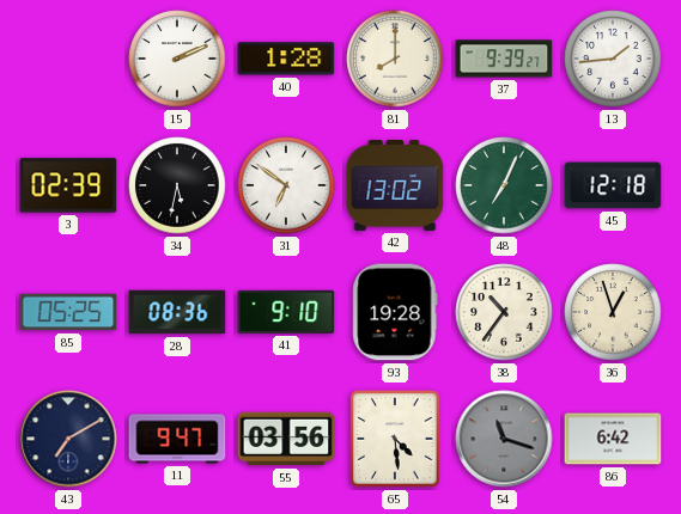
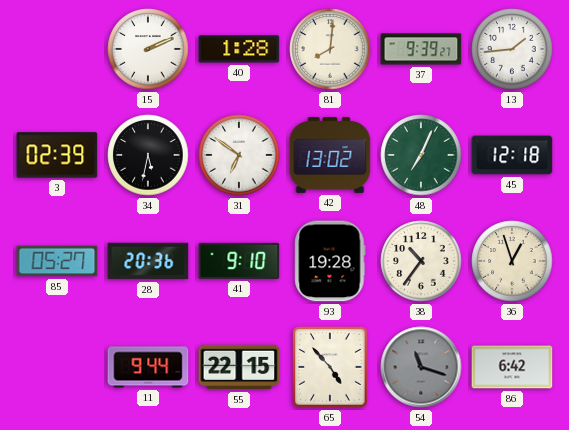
81: 8:00 -> 8:01 (330, 49)
85: 05:25 -> 05:27 (57, 261)
28: 08:36 -> 20:36 (148, 261)
43: 7:10 -> none (68, 439)
11: 9:47 -> 9:44 (148, 367)
55: 03:56 -> 22:15 (239, 367)
65: 4:29 -> 4:53 (330, 367)
